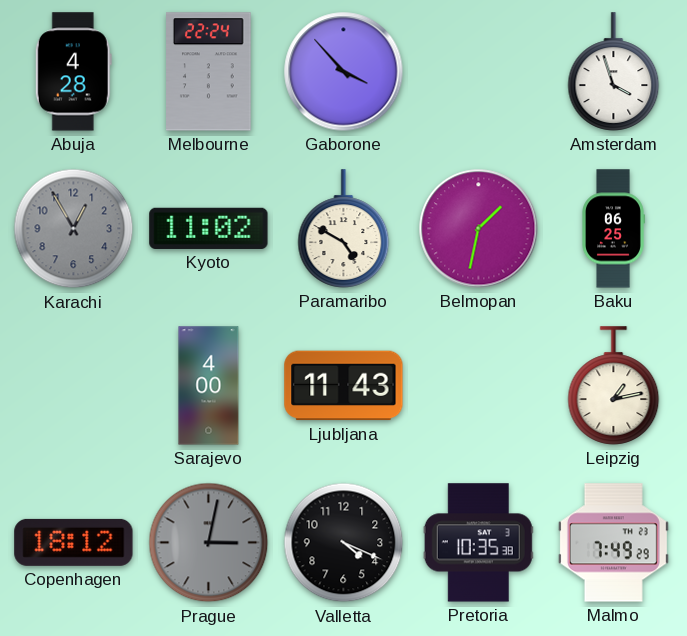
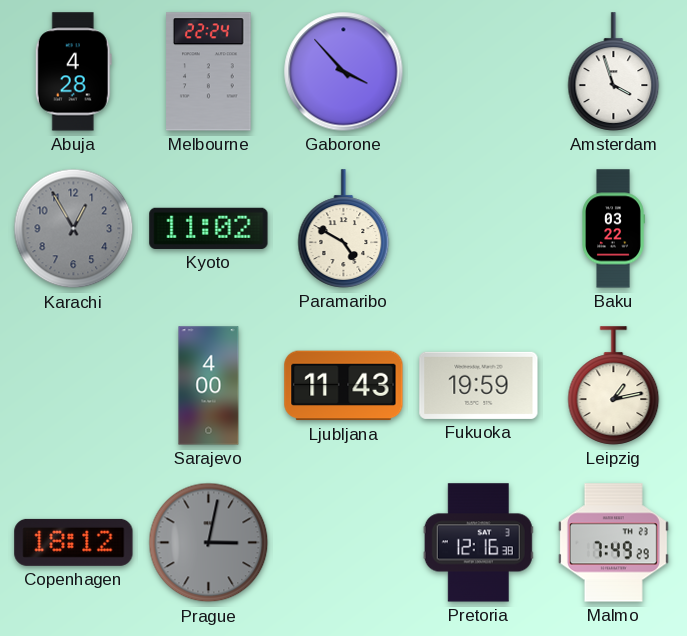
Belmopan: 1:32 -> none (479, 229)
Baku: 06:25 -> 03:22 (614, 229)
Fukuoka: none -> 19:59 (479, 385)
Valletta: 4:19 -> none (344, 543)
Pretoria: 10:35 -> 12:16 (478, 543)
